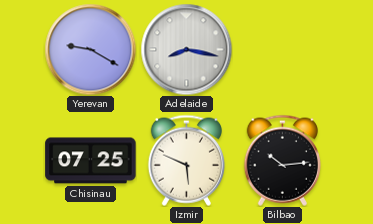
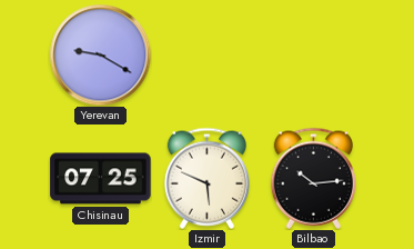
Adelaide: 8:17 -> none (186, 49)
